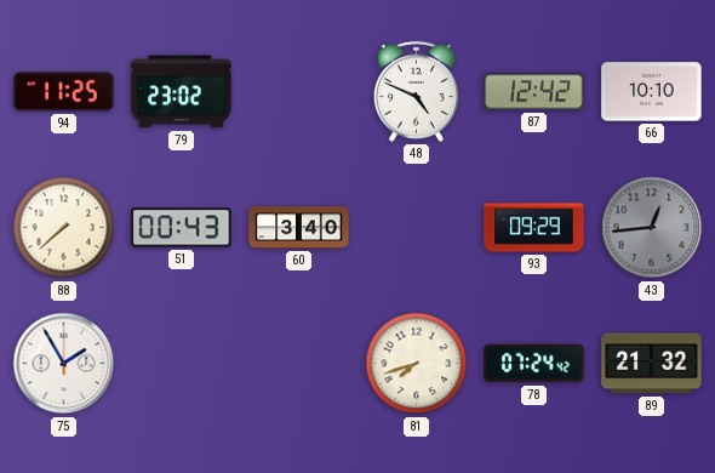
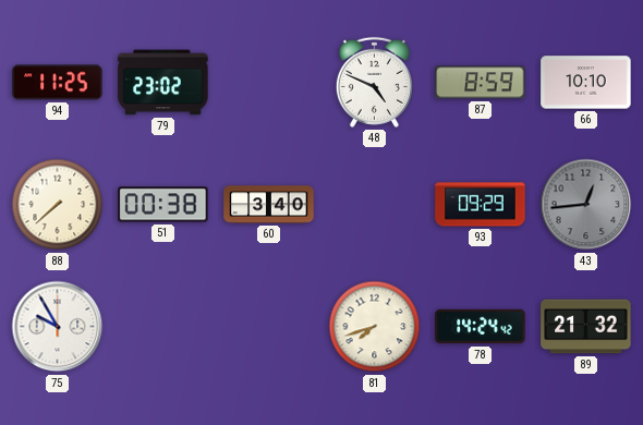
87: 12:42 -> 8:59 (481, 83)
51: 00:43 -> 00:38 (163, 205)
75: 1:55 -> 9:55 (58, 327)
78: 07:24 -> 14:24 (481, 327)
